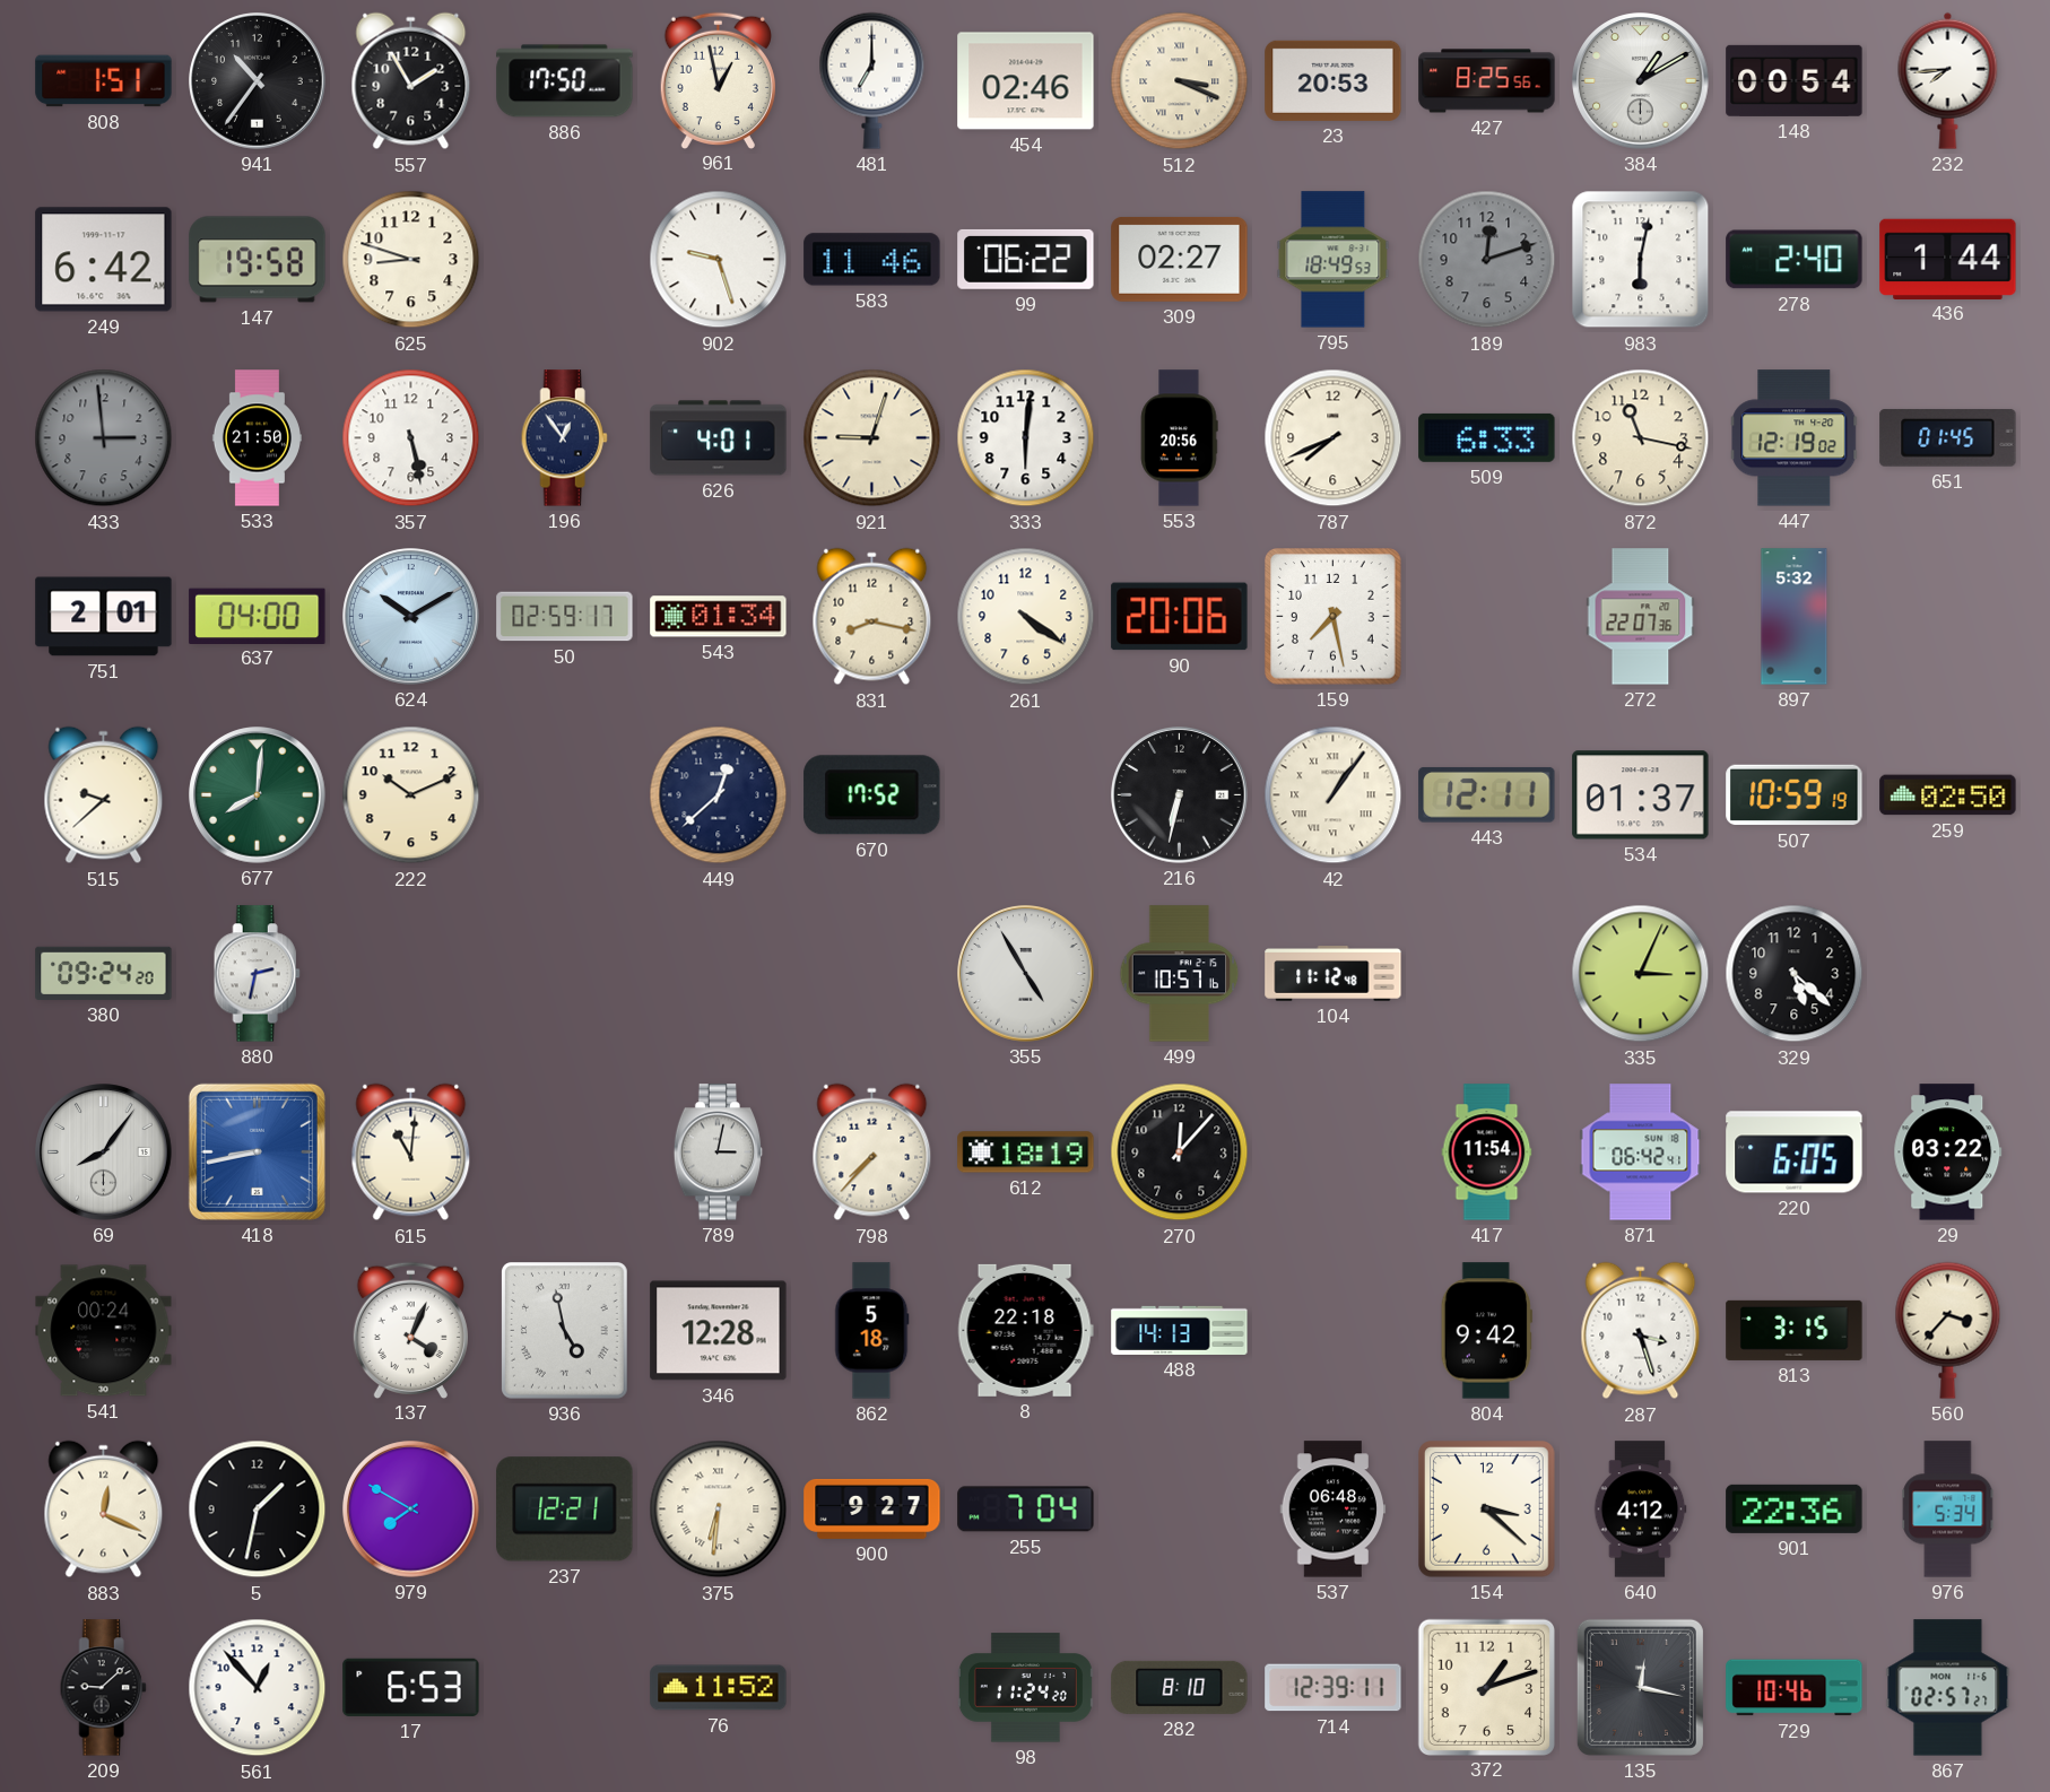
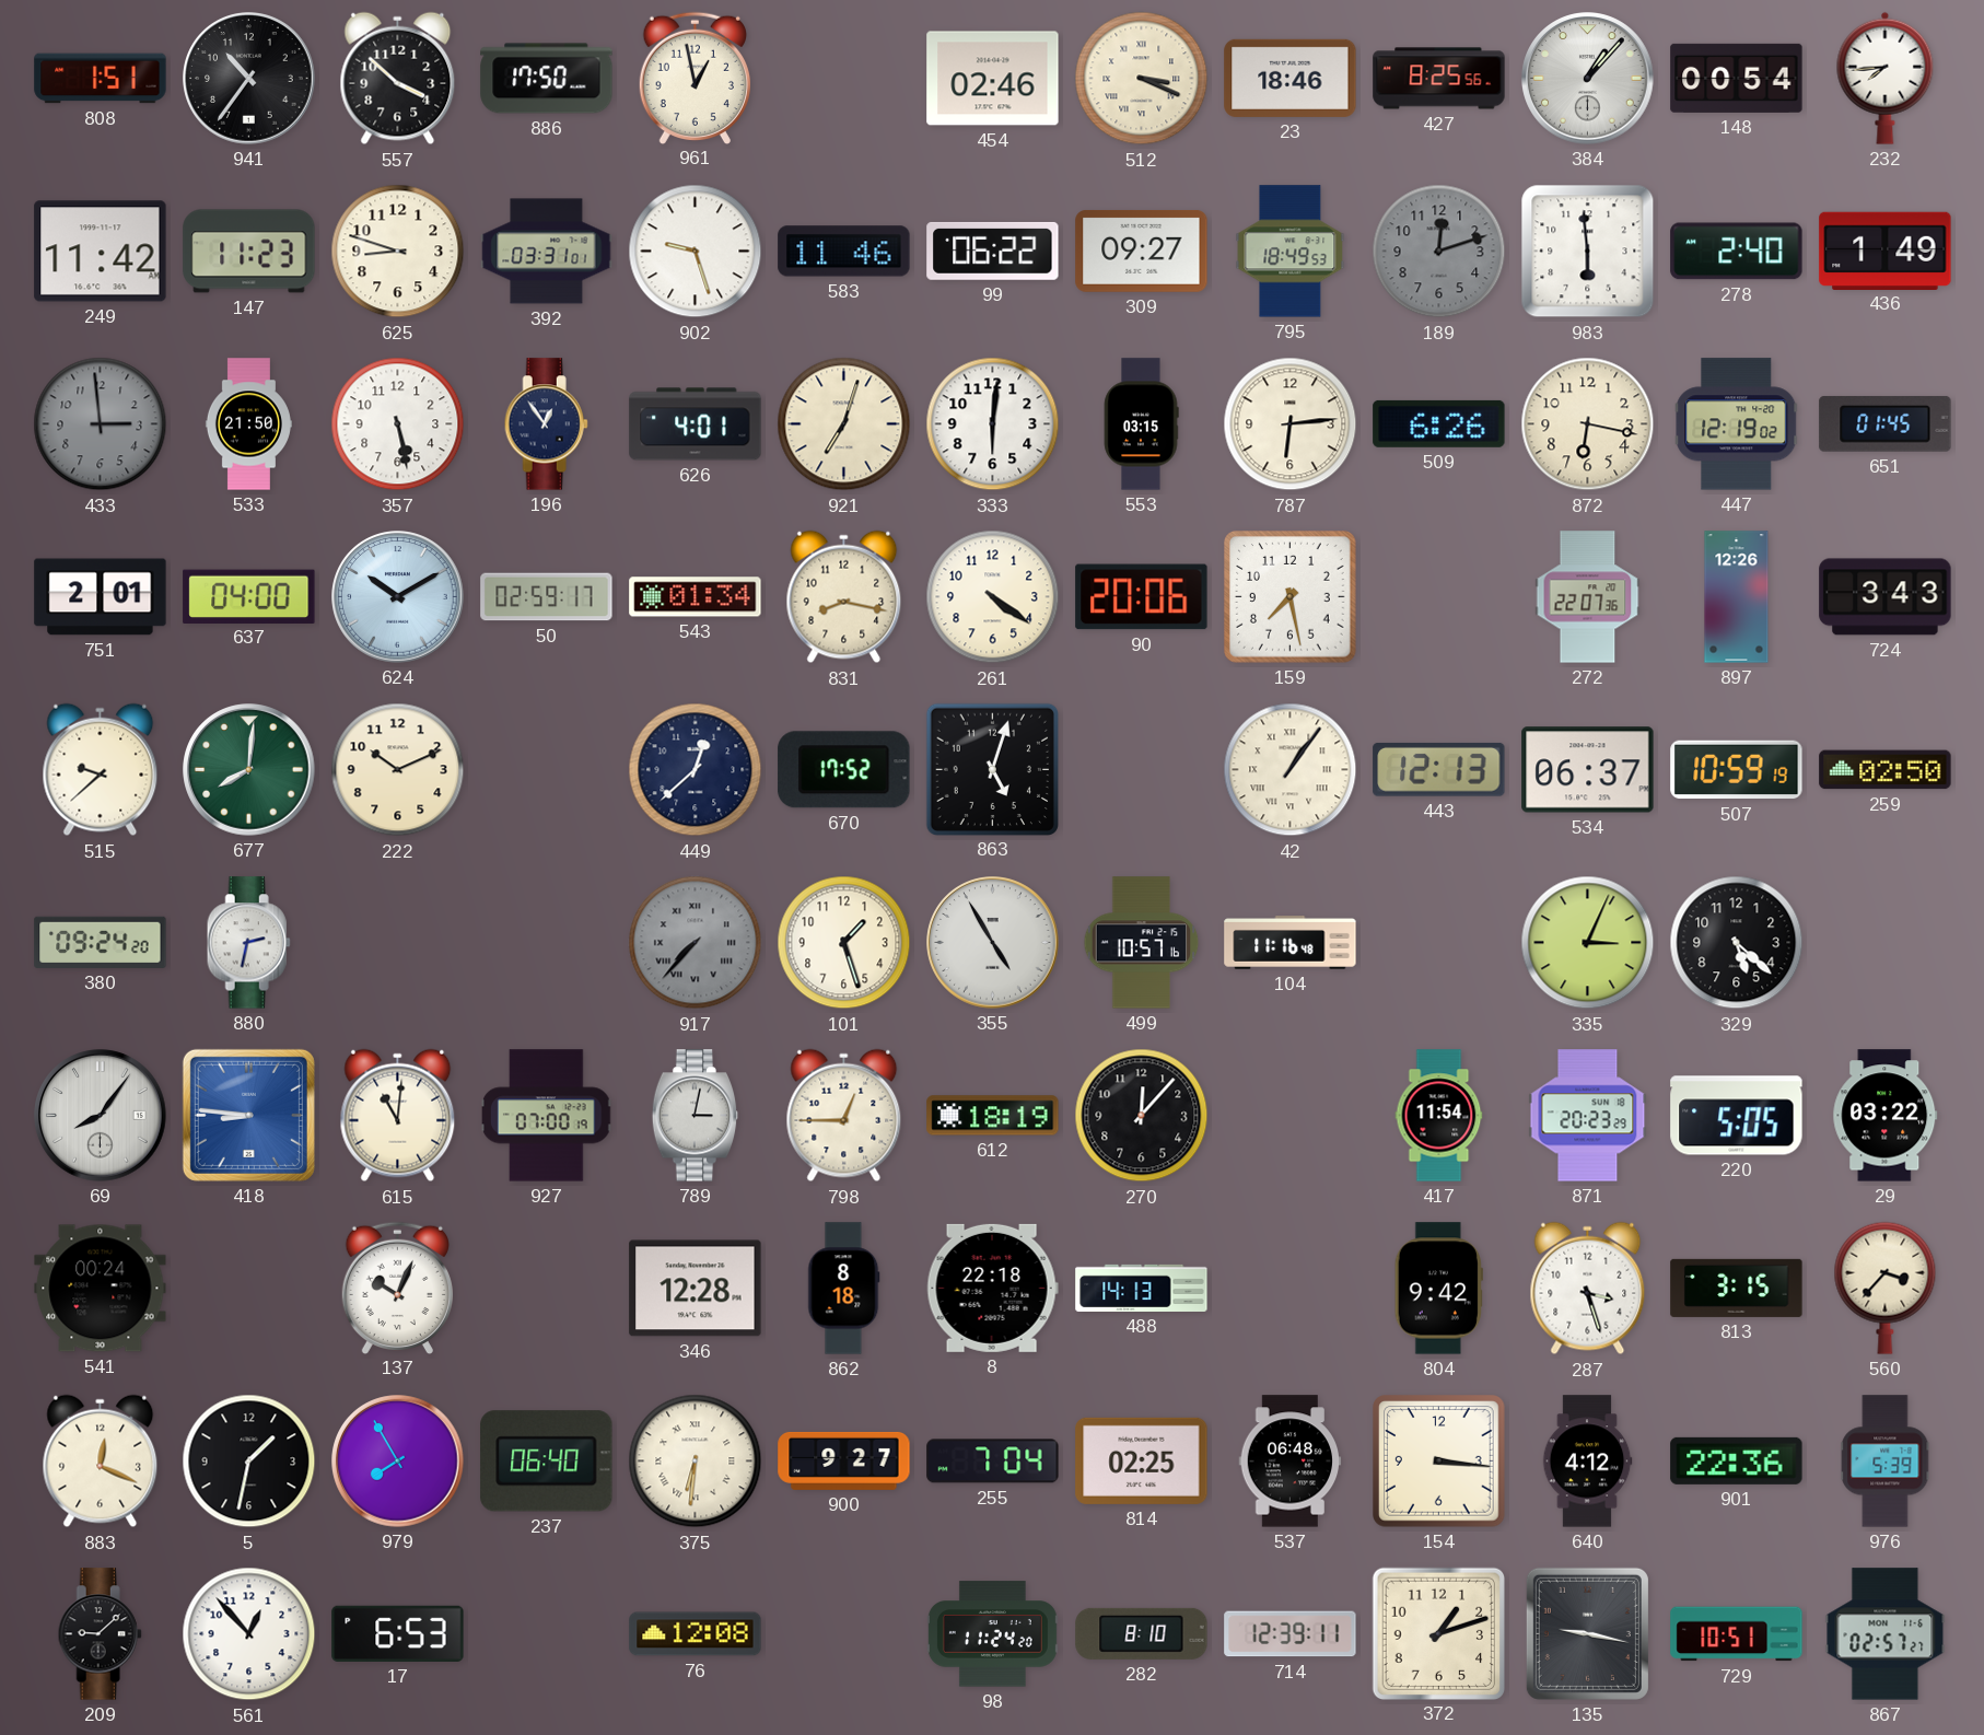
557: 1:55 -> 3:52 (398, 79)
481: 7:00 -> none (872, 80)
23: 20:53 -> 18:46 (1291, 78)
384: 1:10 -> 1:07 (1588, 79)
249: 6:42 -> 11:42 (101, 252)
147: 19:58 -> 11:23 (249, 252)
392: none -> 03:31 (547, 252)
309: 02:27 -> 09:27 (1142, 251)
983: 6:02 -> 5:59 (1588, 252)
436: 1:44 -> 1:49 (1886, 251)
921: 9:03 -> 7:03 (844, 424)
553: 20:56 -> 03:15 (1141, 424)
787: 7:41 -> 6:14 (1291, 424)
509: 6:33 -> 6:26 (1439, 423)
872: 11:17 -> 6:17 (1588, 424)
897: 5:32 -> 12:26 (1737, 597)
724: none -> 3:43 (1886, 597)
863: none -> 5:03 (992, 769)
216: 6:32 -> none (1180, 795)
443: 12:11 -> 12:13 (1439, 769)
534: 01:37 -> 06:37 (1588, 770)
917: none -> 7:37 (696, 943)
101: none -> 1:27 (844, 943)
104: 11:12 -> 11:16 (1291, 943)
418: 8:43 -> 8:46 (248, 1115)
927: none -> 07:00 (547, 1116)
798: 7:37 -> 12:45 (844, 1116)
871: 06:42 -> 20:23 (1588, 1116)
220: 6:05 -> 5:05 (1737, 1116)
137: 4:04 -> 10:04 (397, 1288)
936: 4:58 -> none (565, 1331)
862: 5:18 -> 8:18 (844, 1289)
979: 7:50 -> 7:55 (398, 1462)
237: 12:21 -> 06:40 (547, 1462)
814: none -> 02:25 (1142, 1460)
154: 3:22 -> 3:16 (1439, 1462)
976: 5:34 -> 5:39 (1886, 1462)
76: 11:52 -> 12:08 (696, 1634)
135: 12:17 -> 9:17 (1587, 1633)
729: 10:46 -> 10:51 (1737, 1634)
